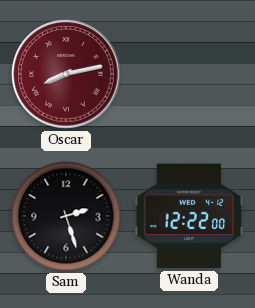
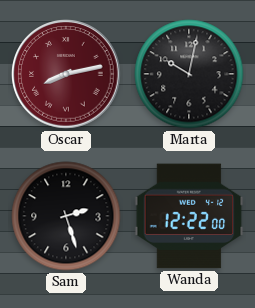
Marta: none -> 10:02 (189, 74)
